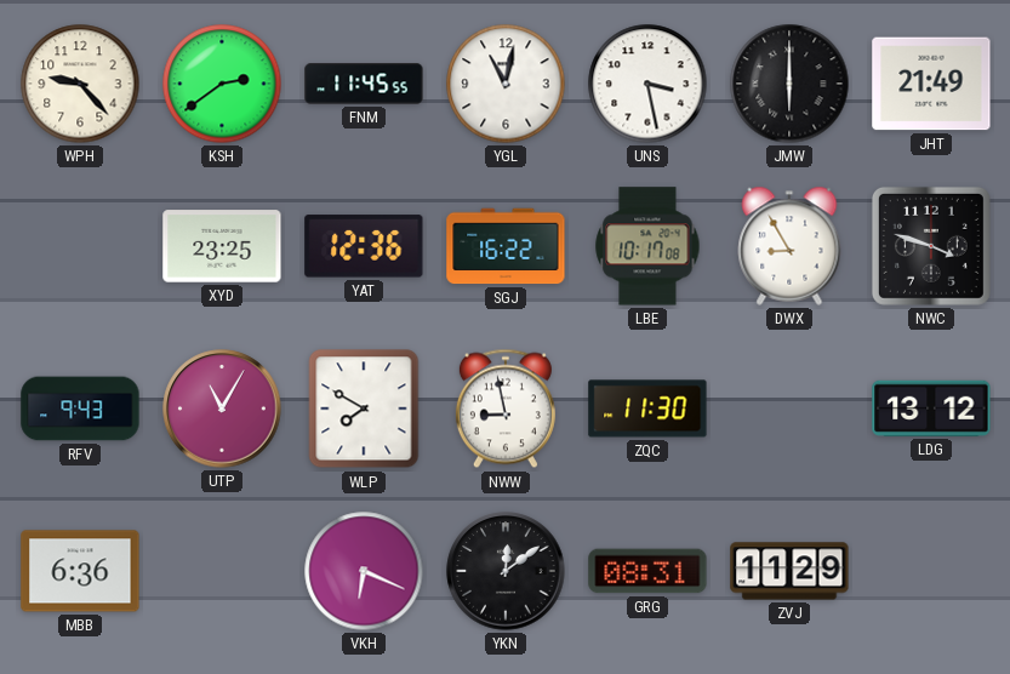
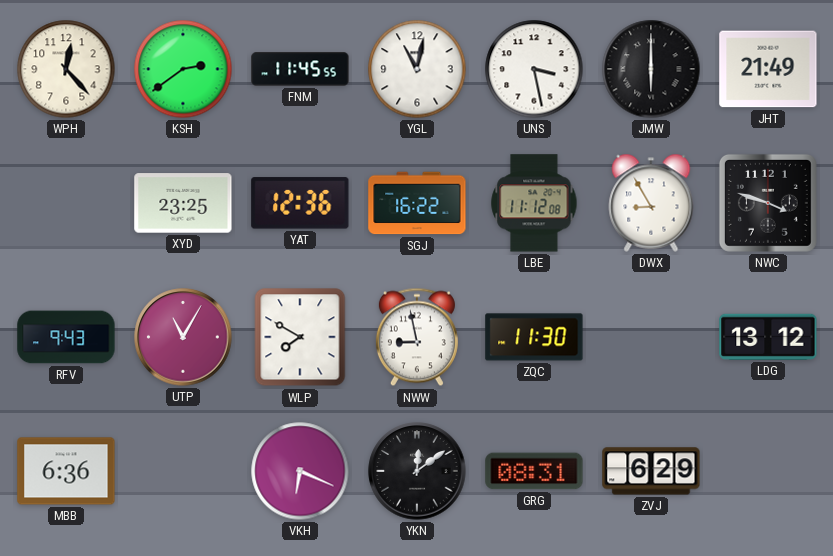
WPH: 9:23 -> 12:23 (66, 69)
LBE: 10:17 -> 11:12 (534, 203)
ZVJ: 11:29 -> 6:29 (651, 471)
